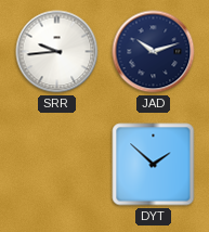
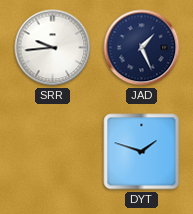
JAD: 10:12 -> 1:26 (142, 48)
DYT: 1:52 -> 1:48 (142, 152)
